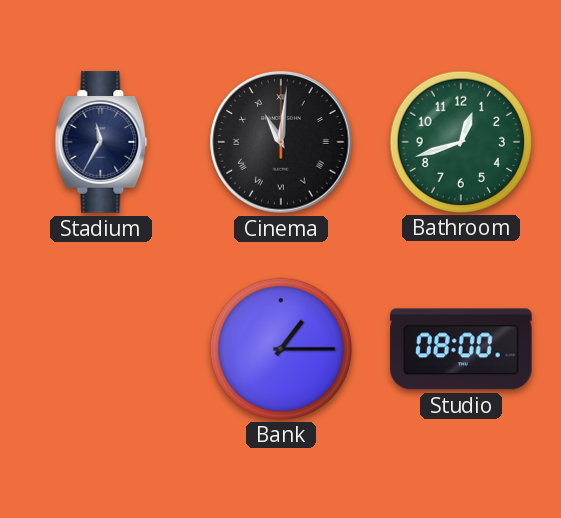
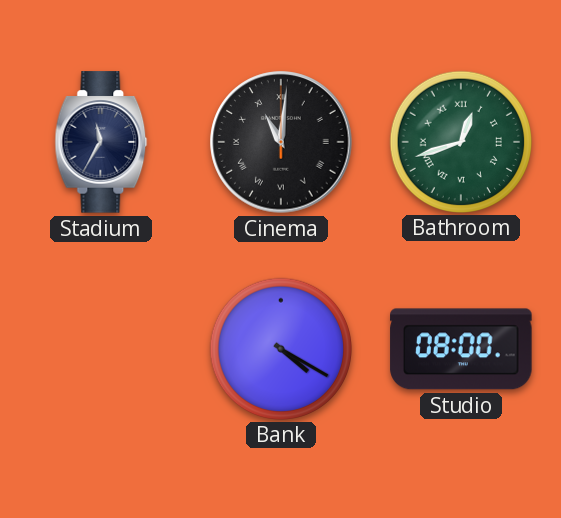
Bathroom numerals: Arabic -> Roman (460, 141)
Bank: 1:15 -> 4:20 (280, 348)
